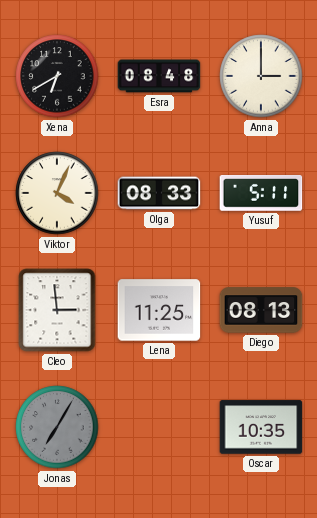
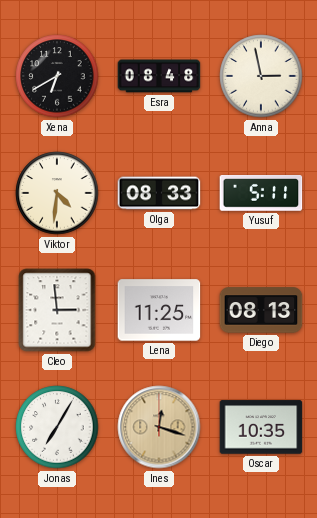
Anna: 3:00 -> 2:58 (261, 76)
Viktor: 4:04 -> 4:31 (57, 193)
Jonas dial: grey -> white (57, 427)
Ines: none -> 12:18 (159, 427)
